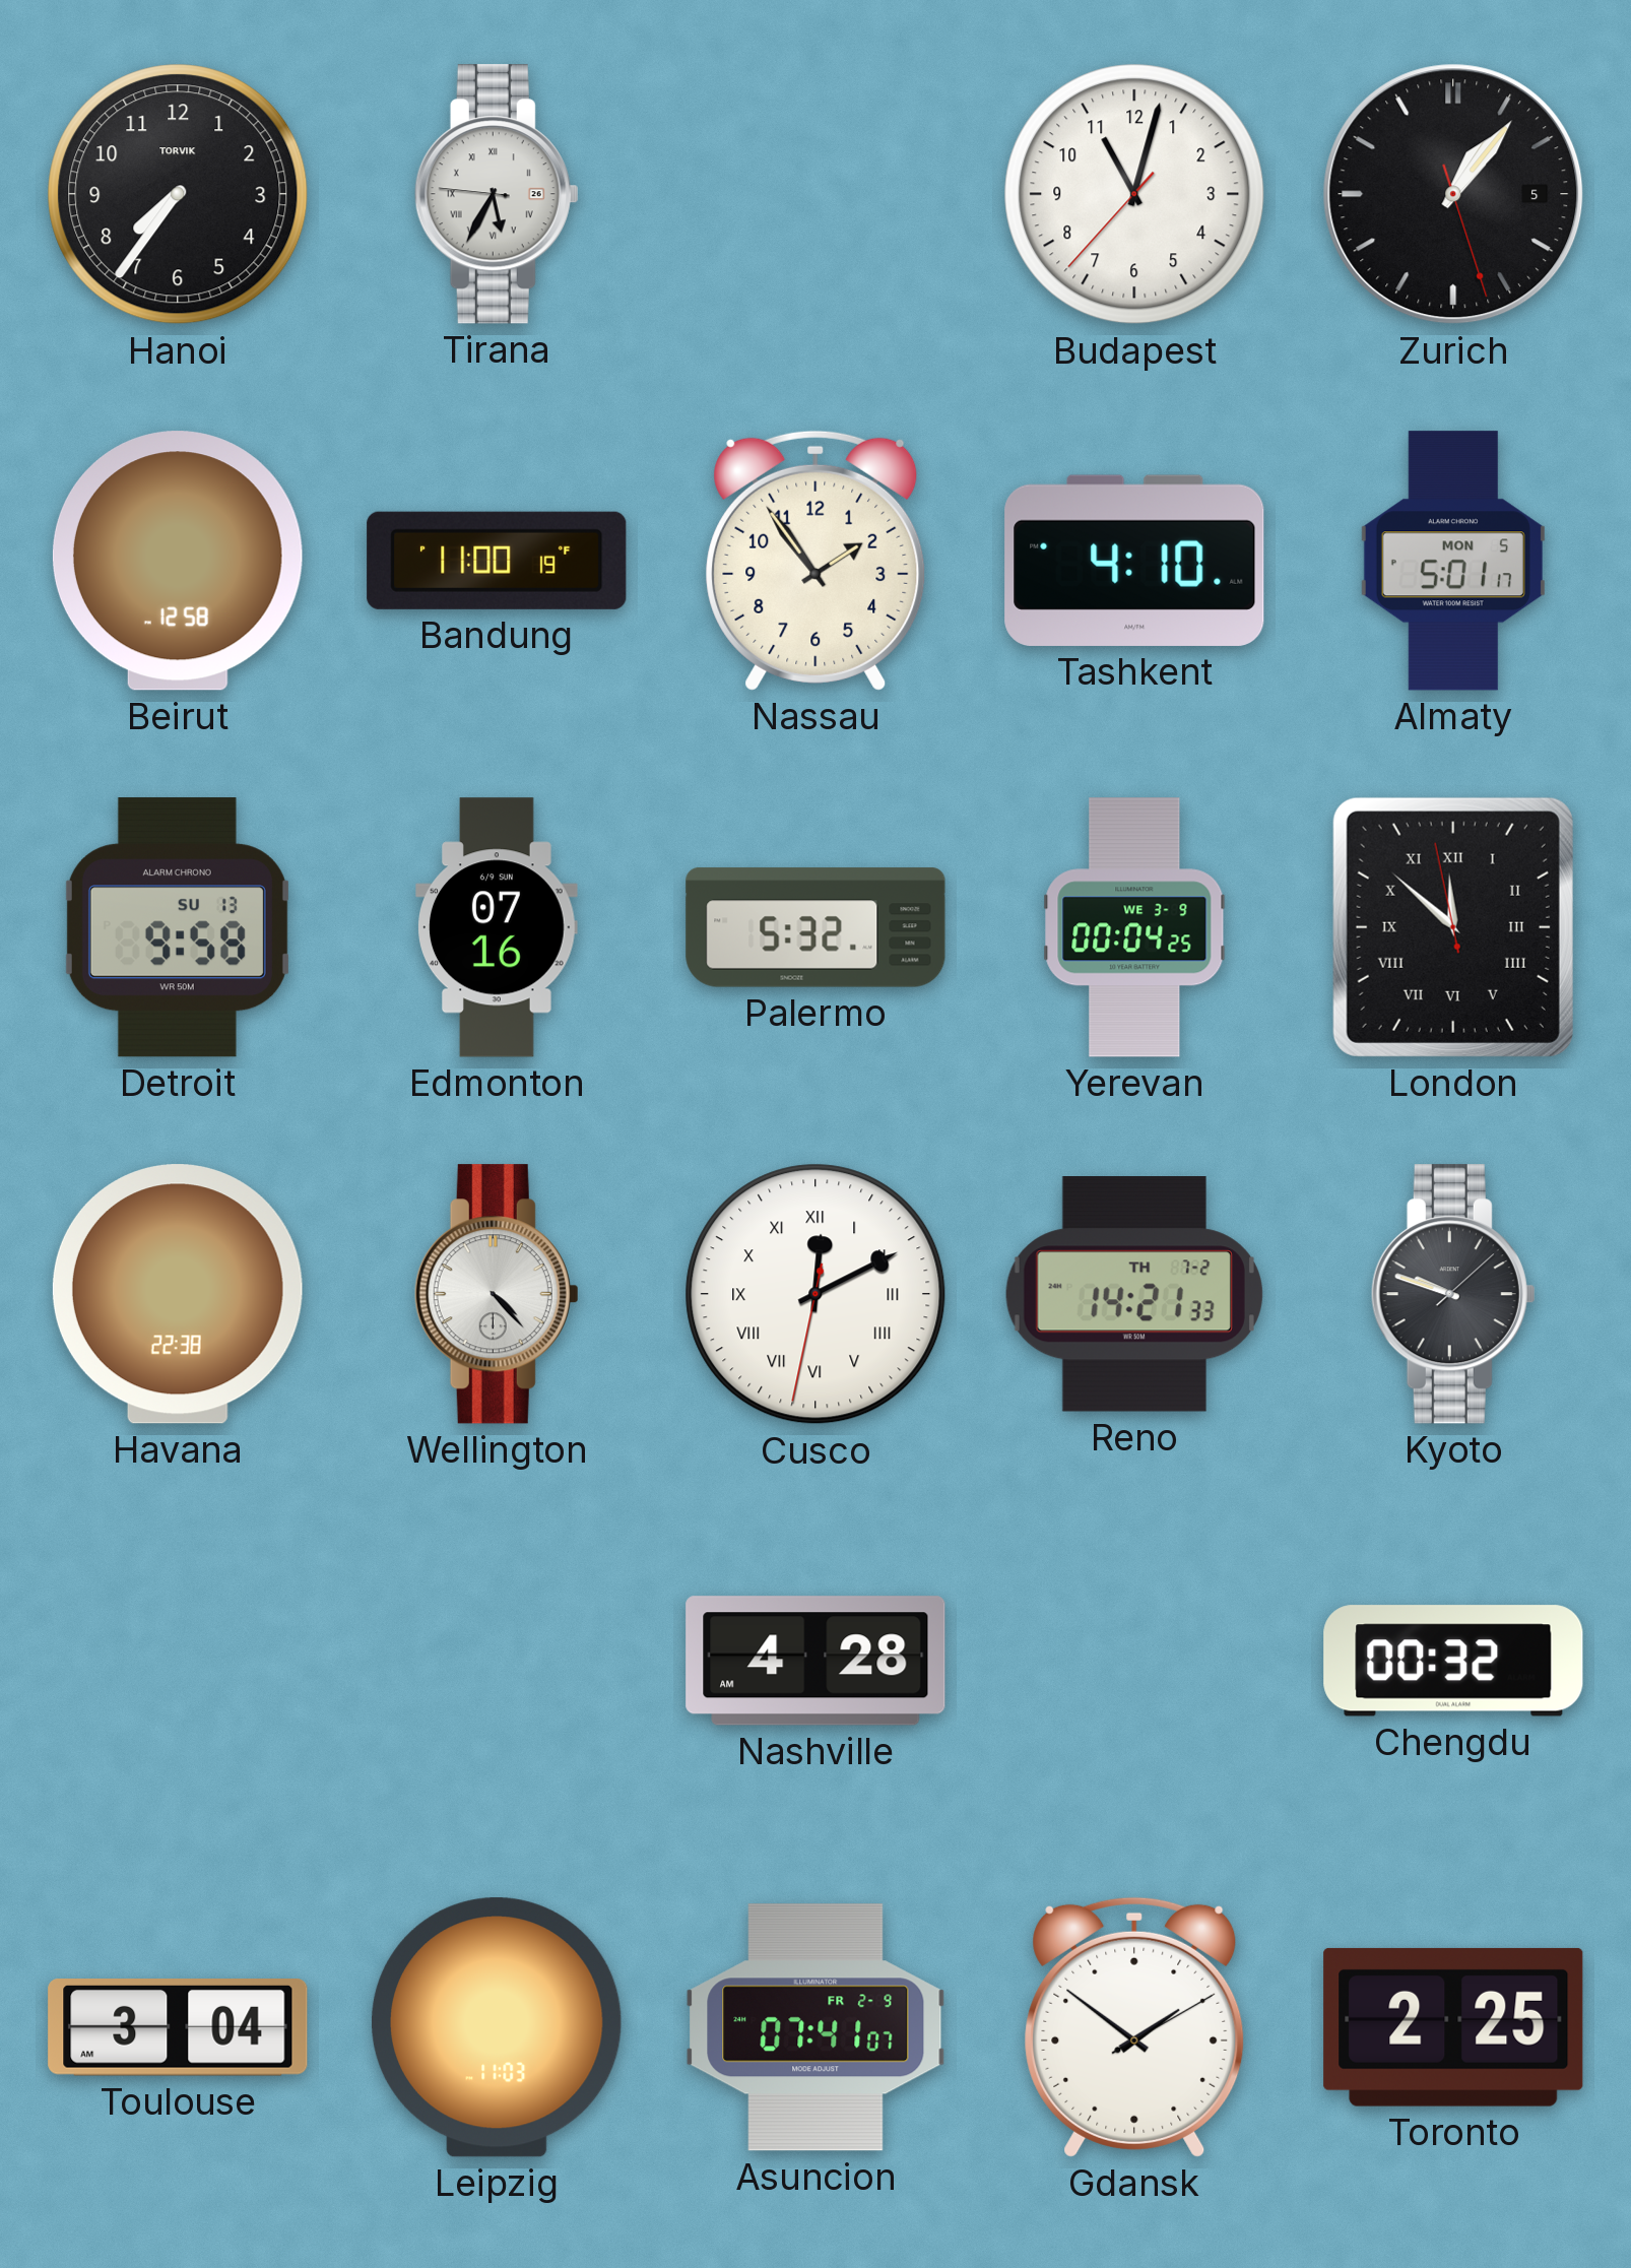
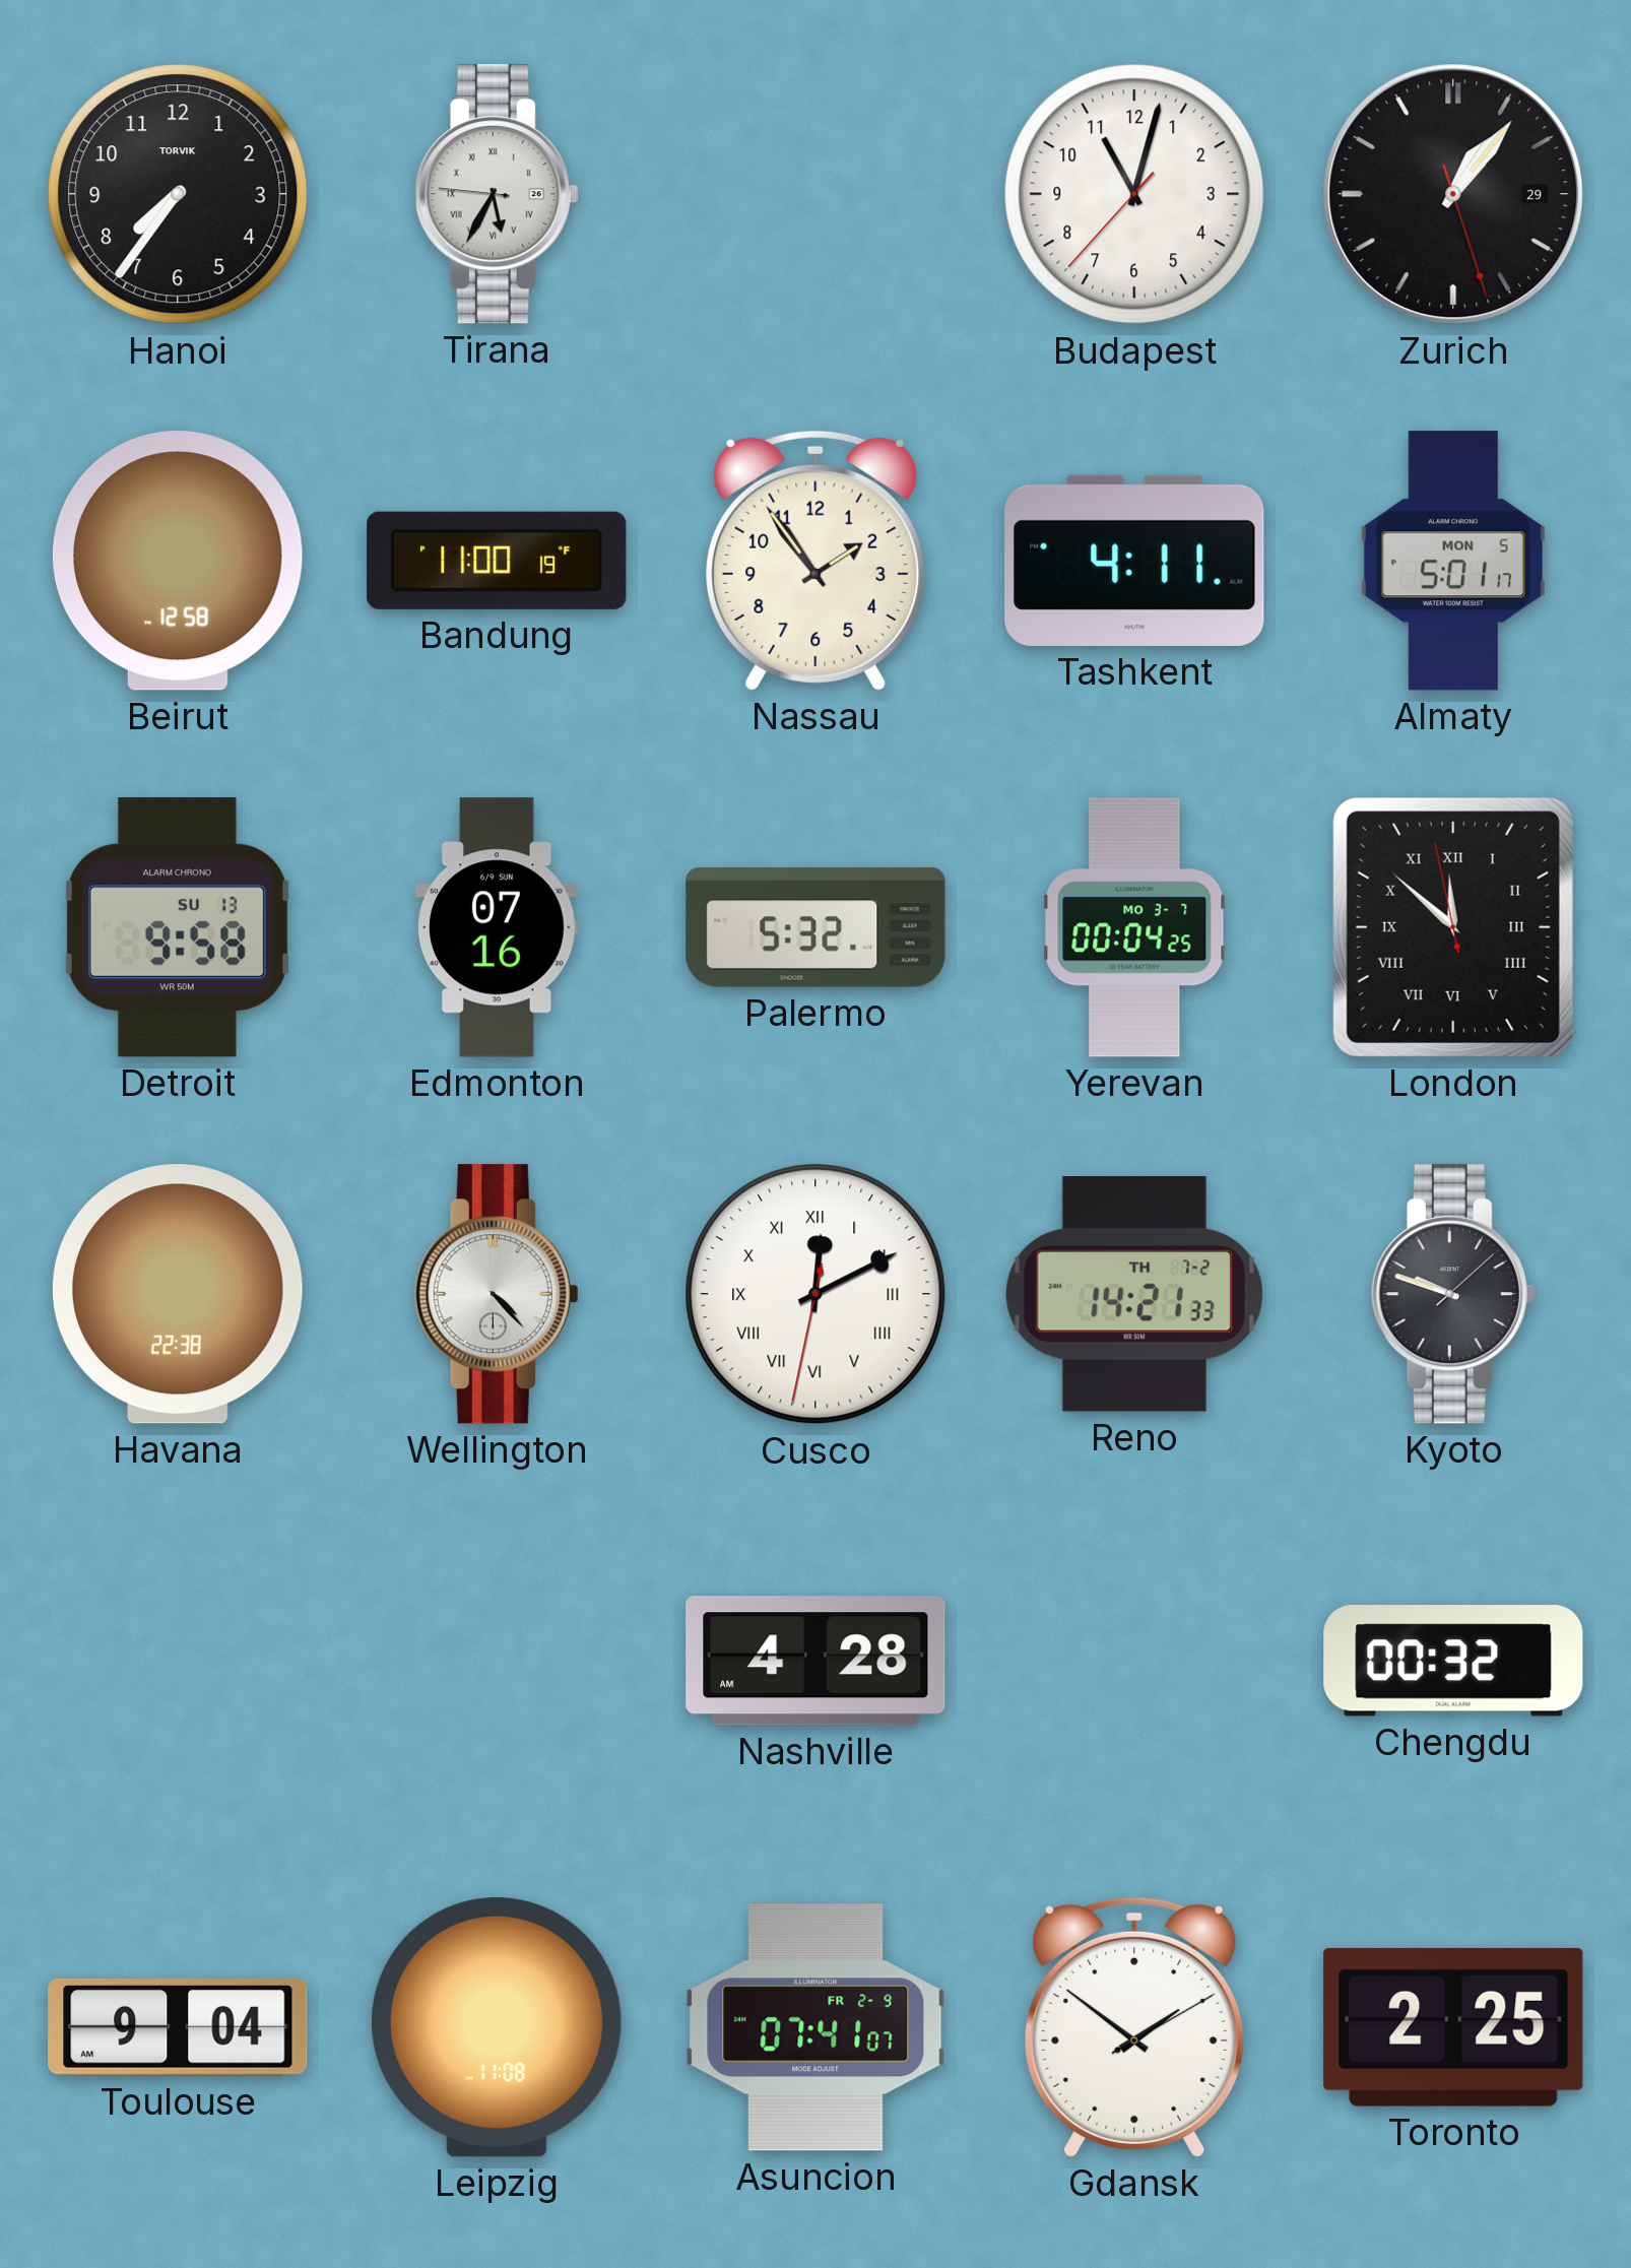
Zurich date: 5 -> 29 (1453, 194)
Tashkent: 4:10 -> 4:11 (1134, 561)
Yerevan date: WE 3-9 -> MO 3-7 (1134, 927)
Toulouse: 3:04 -> 9:04 (178, 2028)
Leipzig: 11:03 -> 11:08 (497, 2027)
